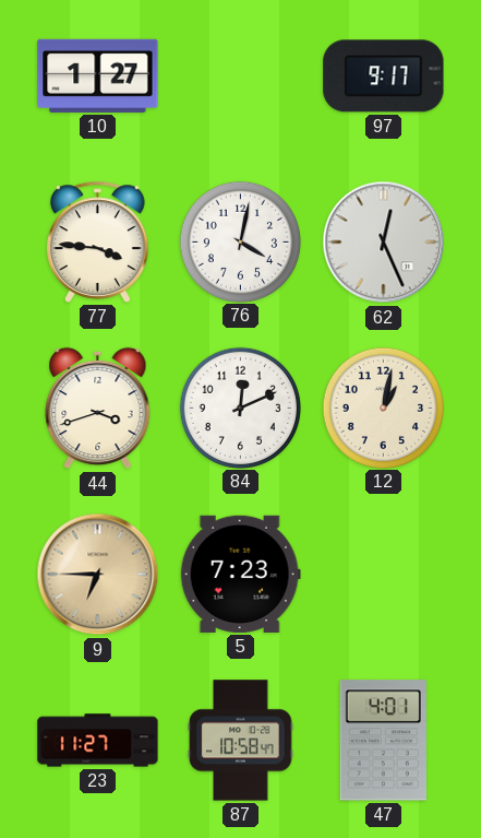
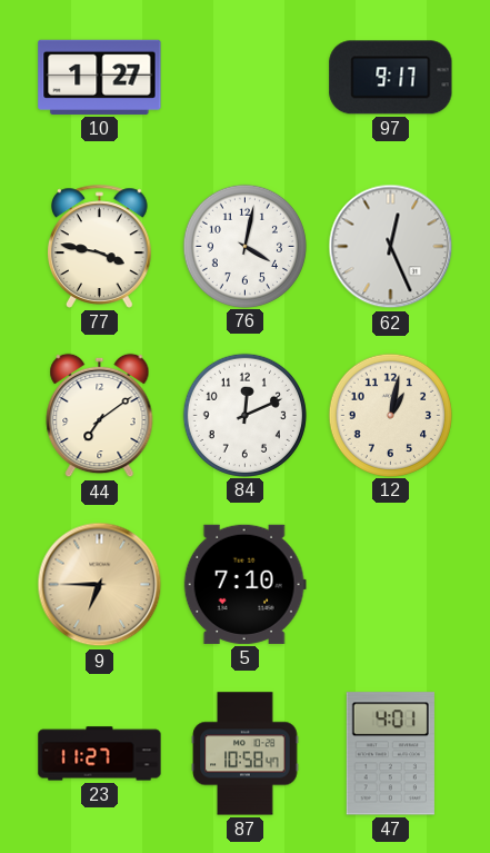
77: 3:46 -> 3:47 (100, 246)
44: 3:42 -> 7:09 (100, 416)
5: 7:23 -> 7:10 (244, 584)
